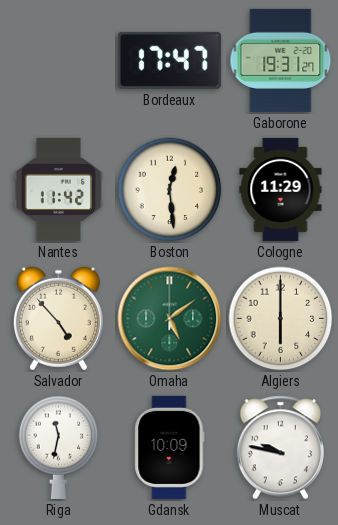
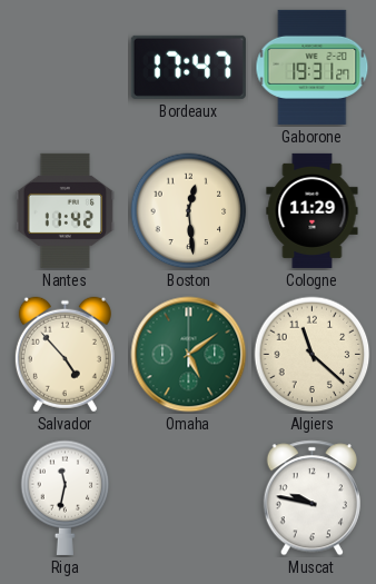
Algiers: 6:00 -> 11:22 (313, 355)
Gdansk: 10:09 -> none (170, 447)
